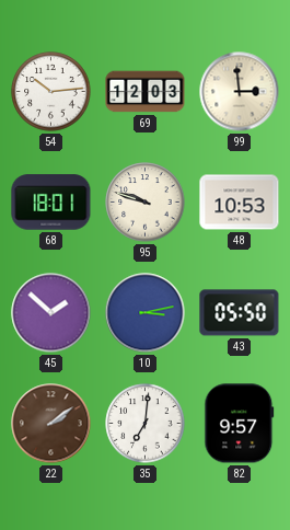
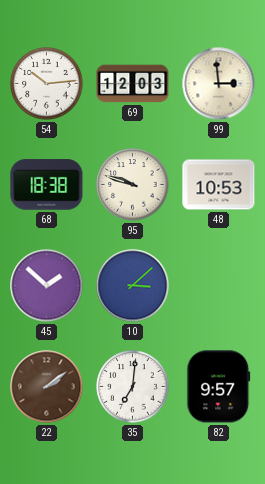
68: 18:01 -> 18:38 (47, 185)
10: 3:13 -> 3:08 (133, 286)
43: 05:50 -> none (240, 313)
